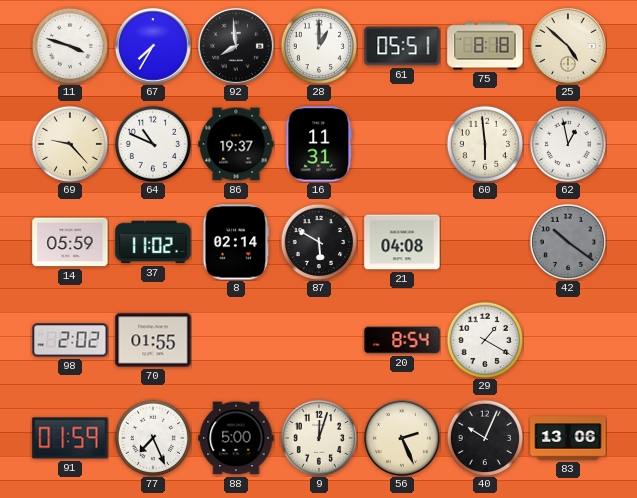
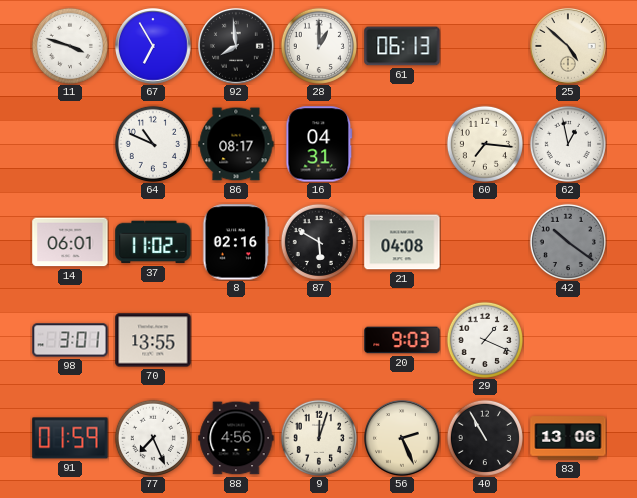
67: 7:35 -> 6:55 (154, 47)
61: 05:51 -> 06:13 (402, 46)
75: 8:18 -> none (485, 46)
69: 9:23 -> none (70, 144)
86: 19:37 -> 08:17 (236, 144)
16: 11:31 -> 04:31 (319, 144)
60: 5:59 -> 7:16 (485, 144)
14: 05:59 -> 06:01 (70, 242)
8: 02:14 -> 02:16 (236, 242)
98: 2:02 -> 3:01 (70, 340)
70: 01:55 -> 13:55 (153, 340)
20: 8:54 -> 9:03 (402, 340)
29: 1:20 -> 1:19 (485, 340)
88: 5:00 -> 4:56 (236, 438)
40: 10:04 -> 10:55 (485, 438)
